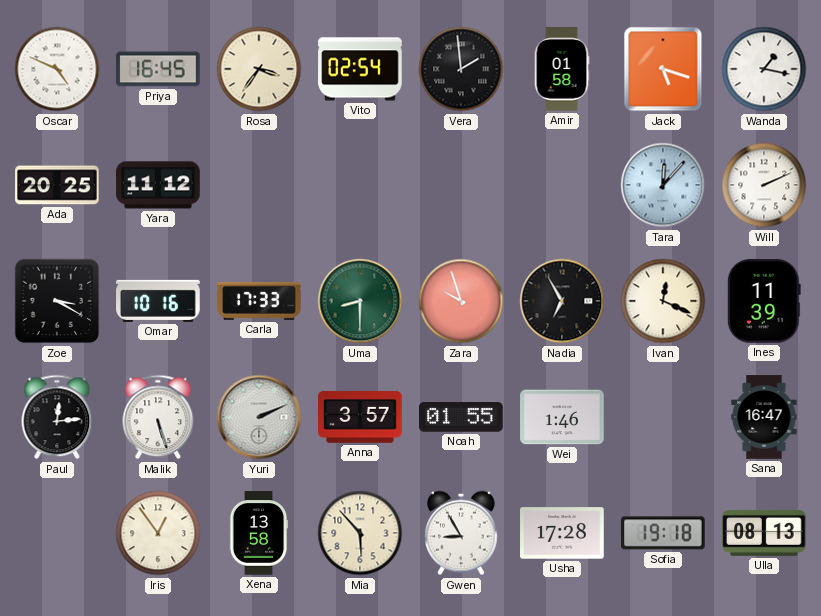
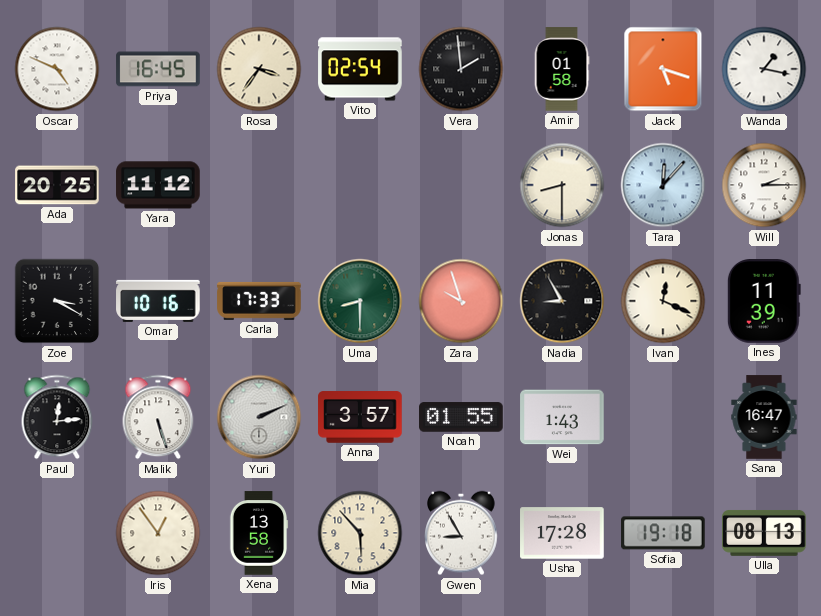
Jonas: none -> 8:30 (562, 185)
Will: 2:11 -> 2:15 (764, 185)
Nadia: 6:55 -> 8:55 (562, 301)
Wei: 1:46 -> 1:43 (562, 417)
